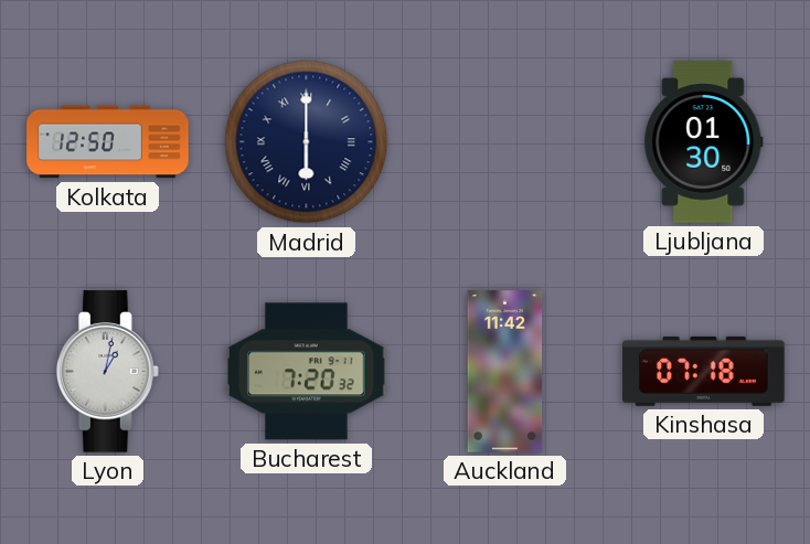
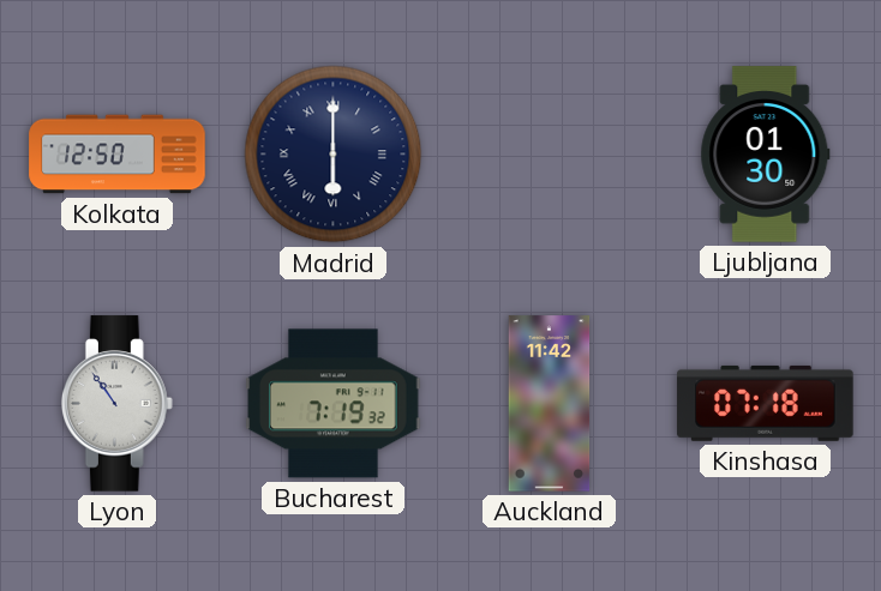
Lyon: 1:02 -> 10:54 (116, 404)
Bucharest: 7:20 -> 7:19 (334, 404)
